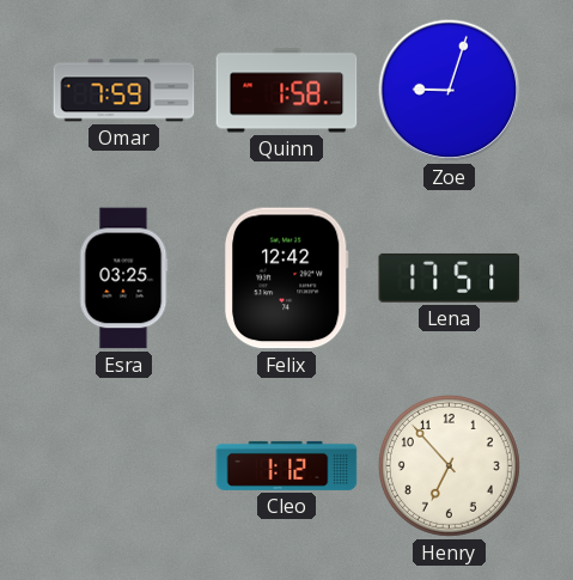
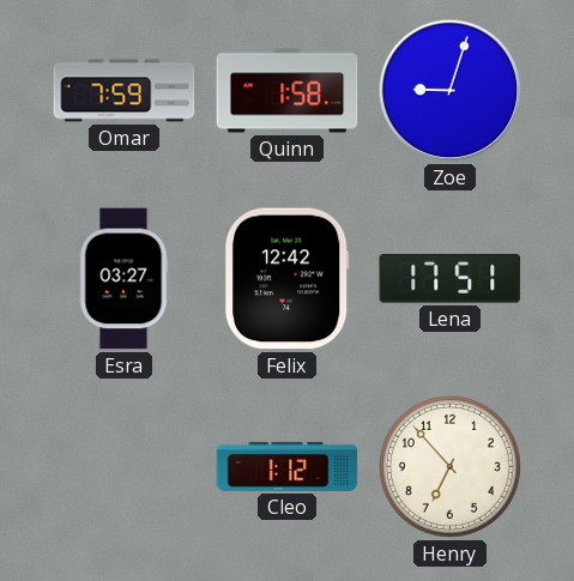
Esra: 03:25 -> 03:27 (123, 279)
